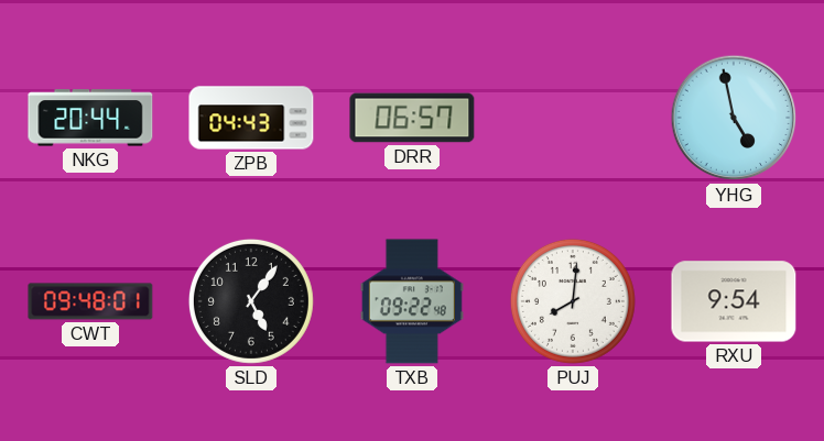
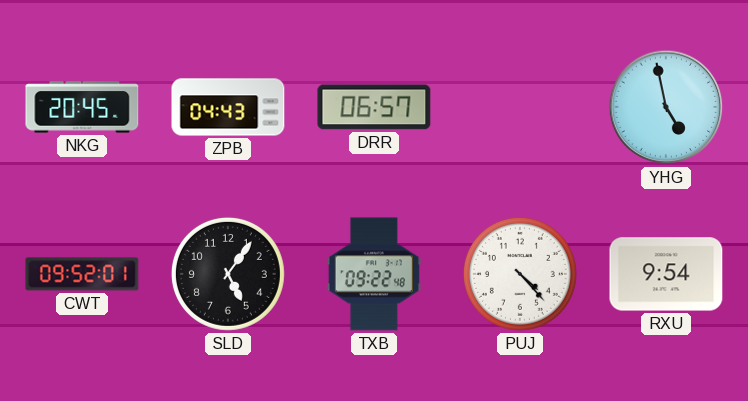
NKG: 20:44 -> 20:45 (82, 107)
CWT: 09:48 -> 09:52 (82, 274)
PUJ: 8:01 -> 4:23 (520, 274)
